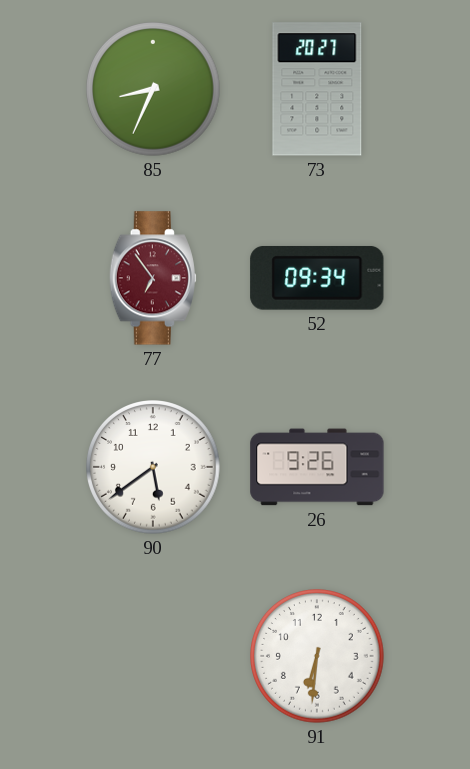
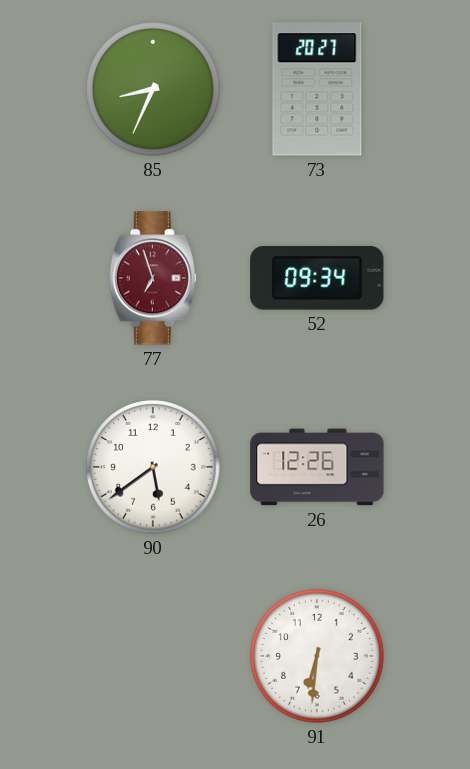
77: 6:54 -> 6:57 (153, 278)
26: 9:26 -> 12:26 (317, 467)
